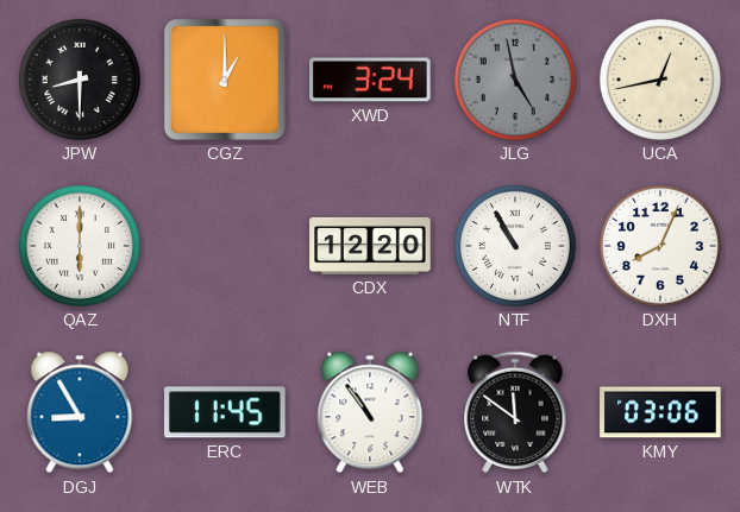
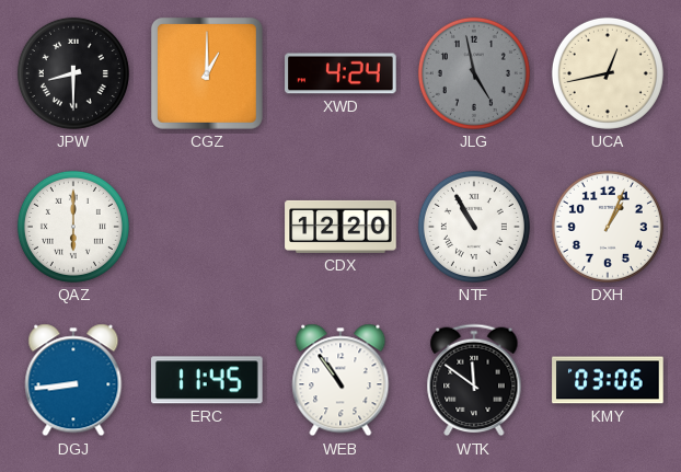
XWD: 3:24 -> 4:24 (340, 73)
DXH: 8:04 -> 1:04 (608, 227)
DGJ: 8:55 -> 8:44 (73, 380)
